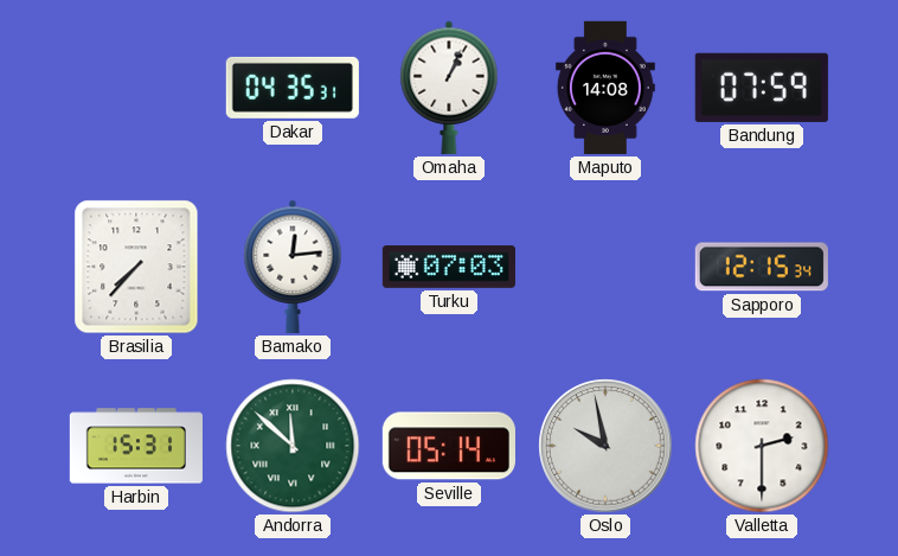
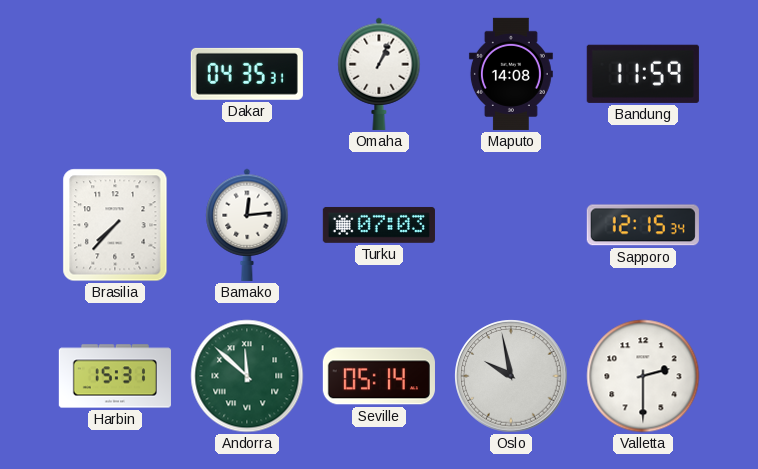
Bandung: 07:59 -> 11:59 (643, 74)
